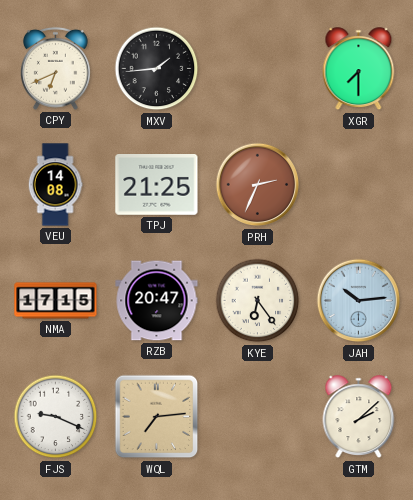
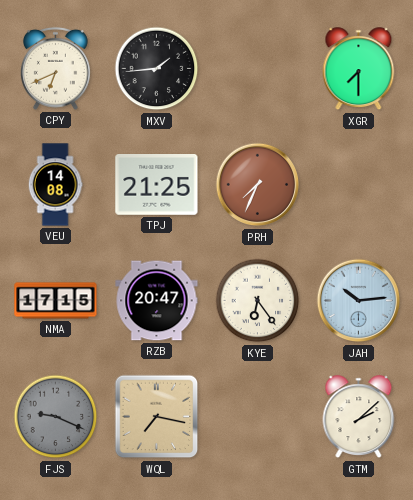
PRH: 2:34 -> 7:34 (258, 185)
FJS dial: white -> grey (56, 417)
WQL: 7:14 -> 7:17 (157, 417)
